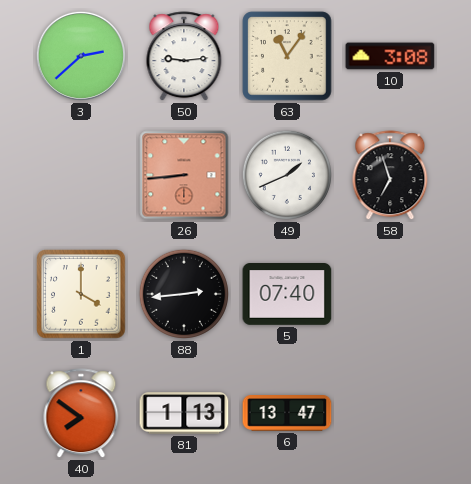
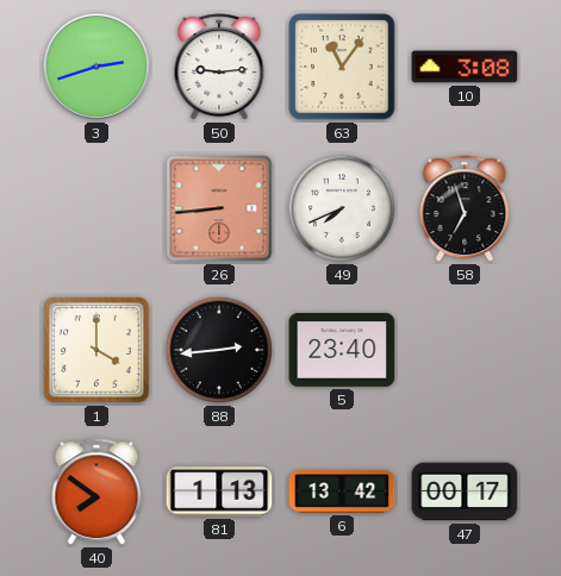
3: 2:38 -> 2:42 (96, 67)
49: 1:41 -> 7:41 (342, 208)
5: 07:40 -> 23:40 (342, 351)
6: 13:47 -> 13:42 (342, 493)
47: none -> 00:17 (465, 492)
